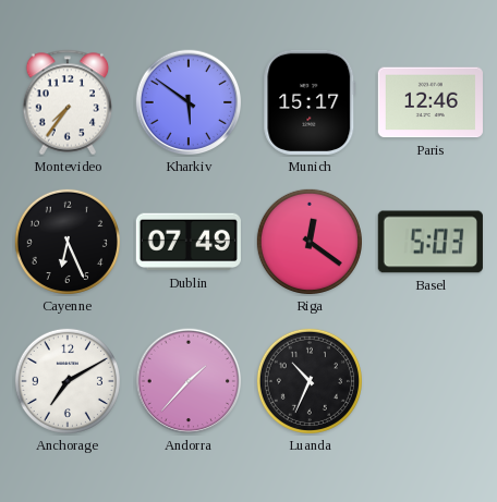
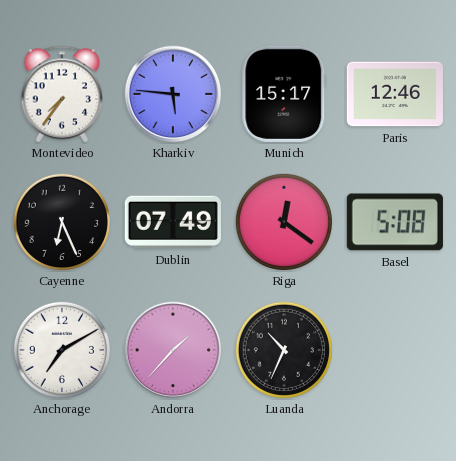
Kharkiv: 5:51 -> 5:46 (173, 94)
Basel: 5:03 -> 5:08 (395, 222)
